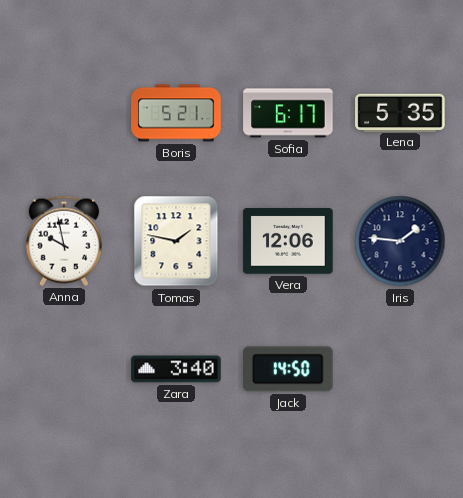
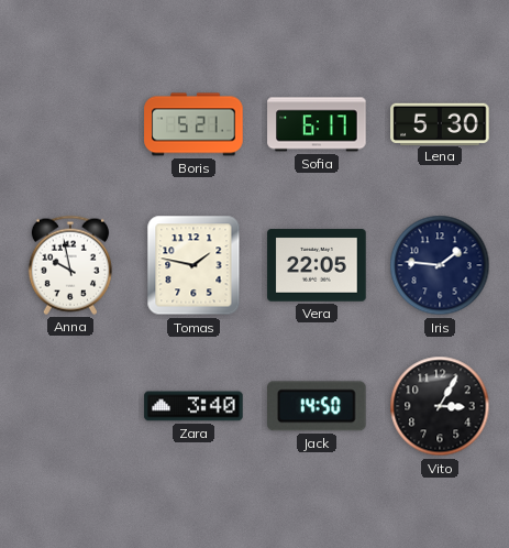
Lena: 5:35 -> 5:30 (440, 123)
Vera: 12:06 -> 22:05 (317, 265)
Vito: none -> 3:05 (440, 406)
